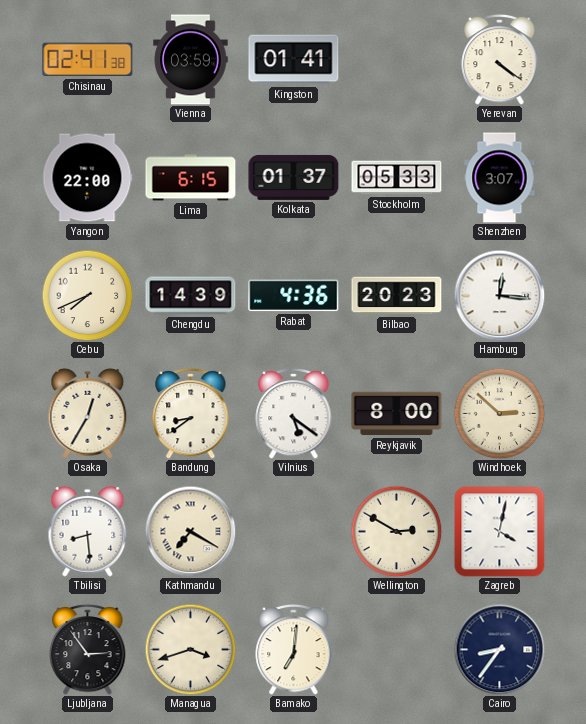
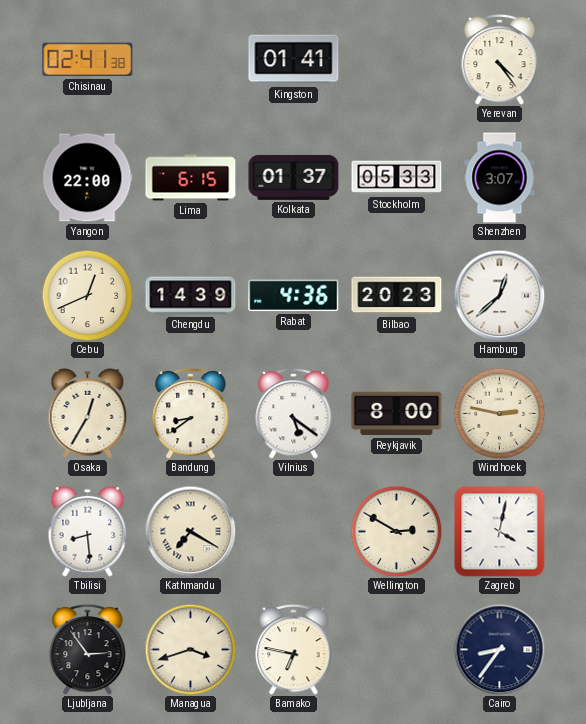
Vienna: 03:59 -> none (191, 60)
Yerevan: 4:21 -> 4:24 (500, 59)
Cebu: 7:41 -> 12:41 (87, 295)
Hamburg: 12:16 -> 12:38 (499, 295)
Windhoek: 2:52 -> 2:47 (499, 413)
Bamako: 7:01 -> 6:47 (294, 649)
